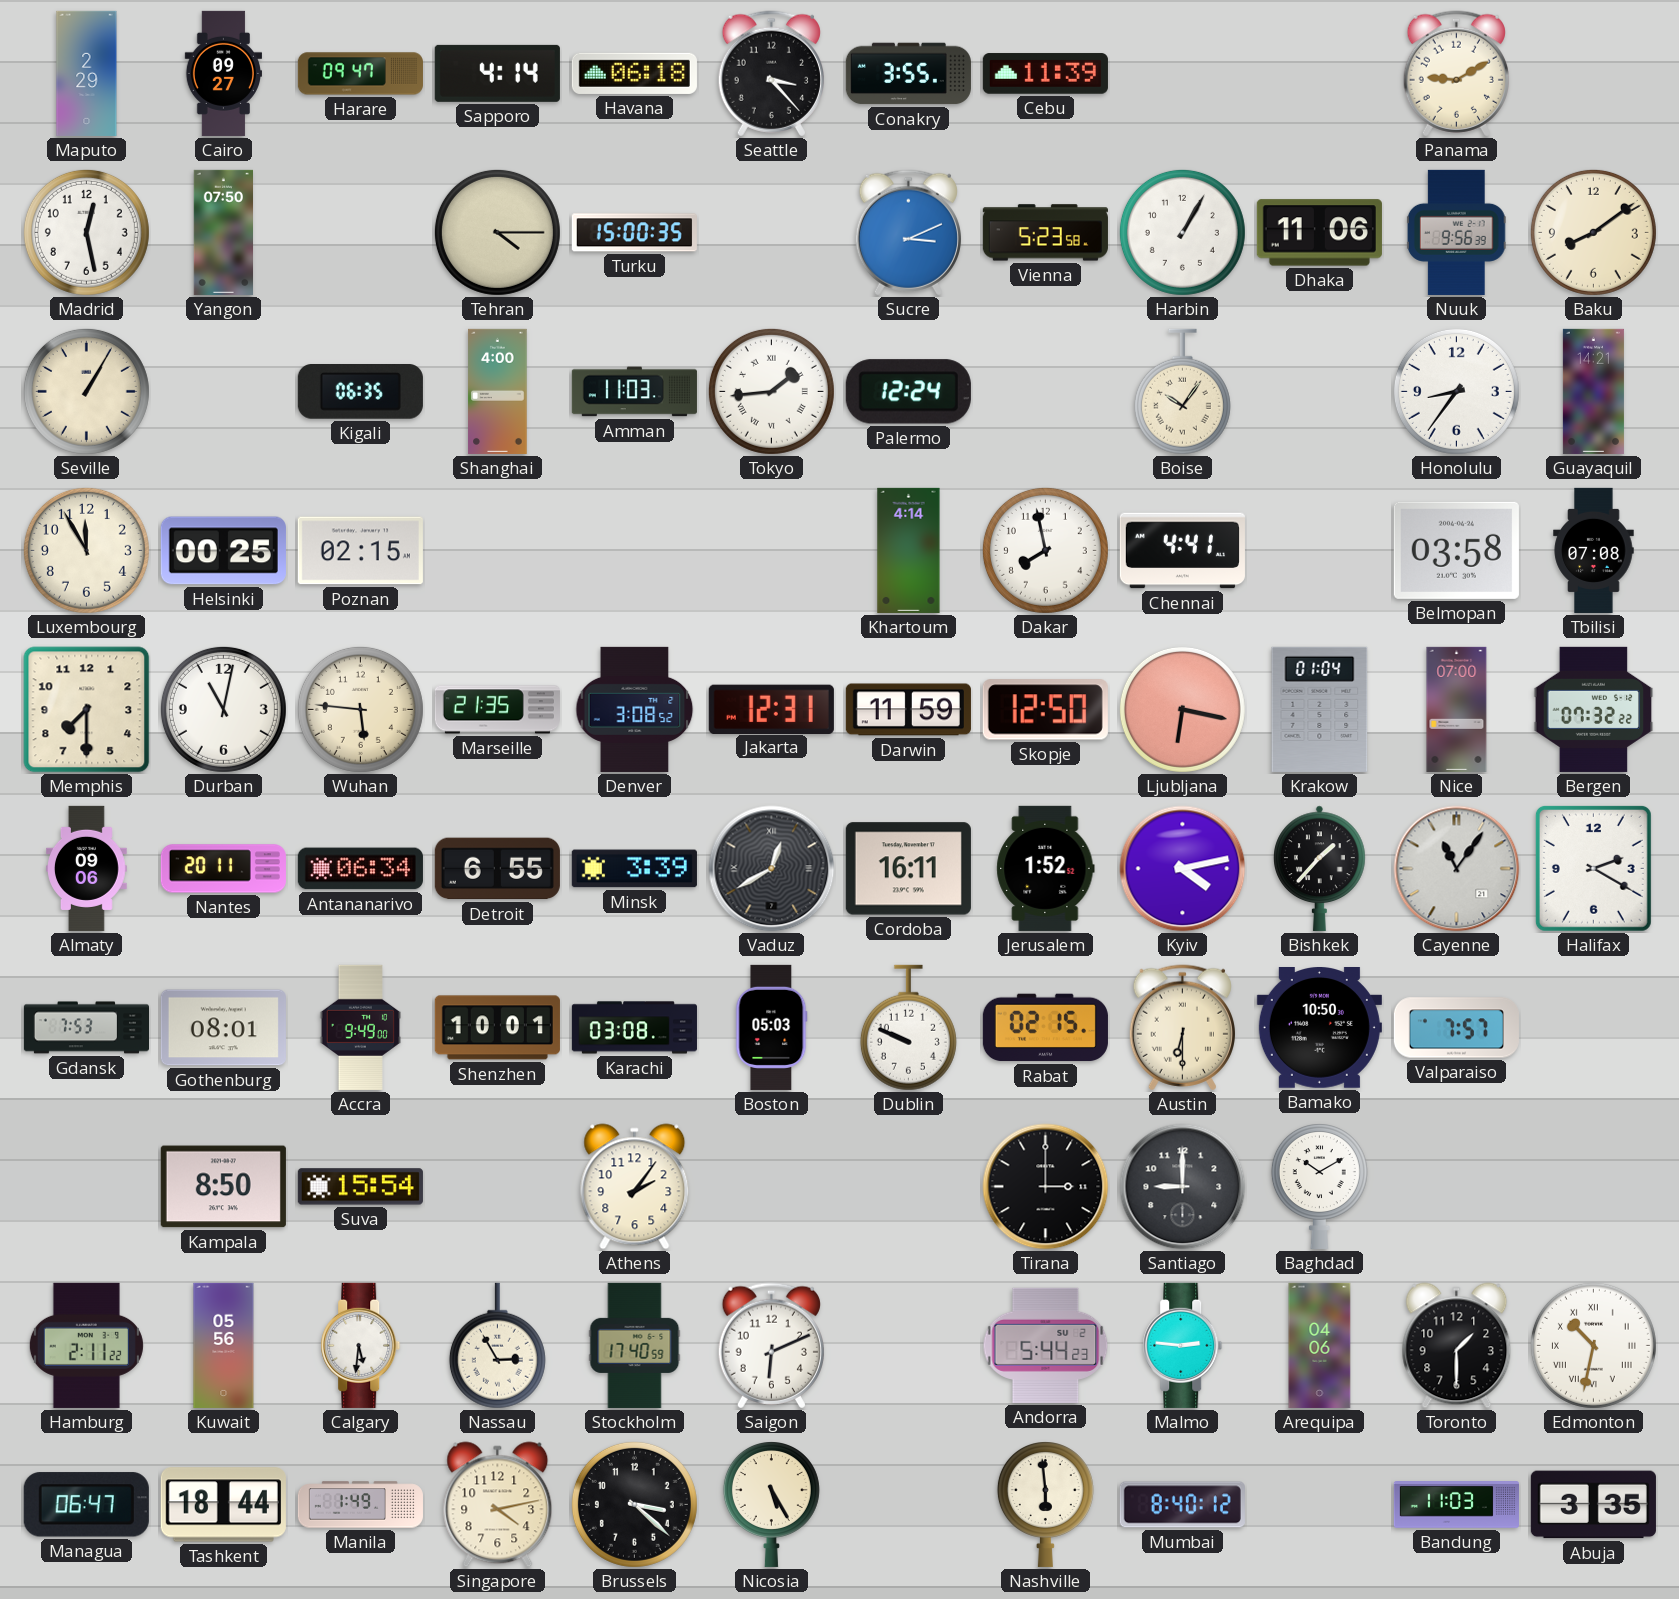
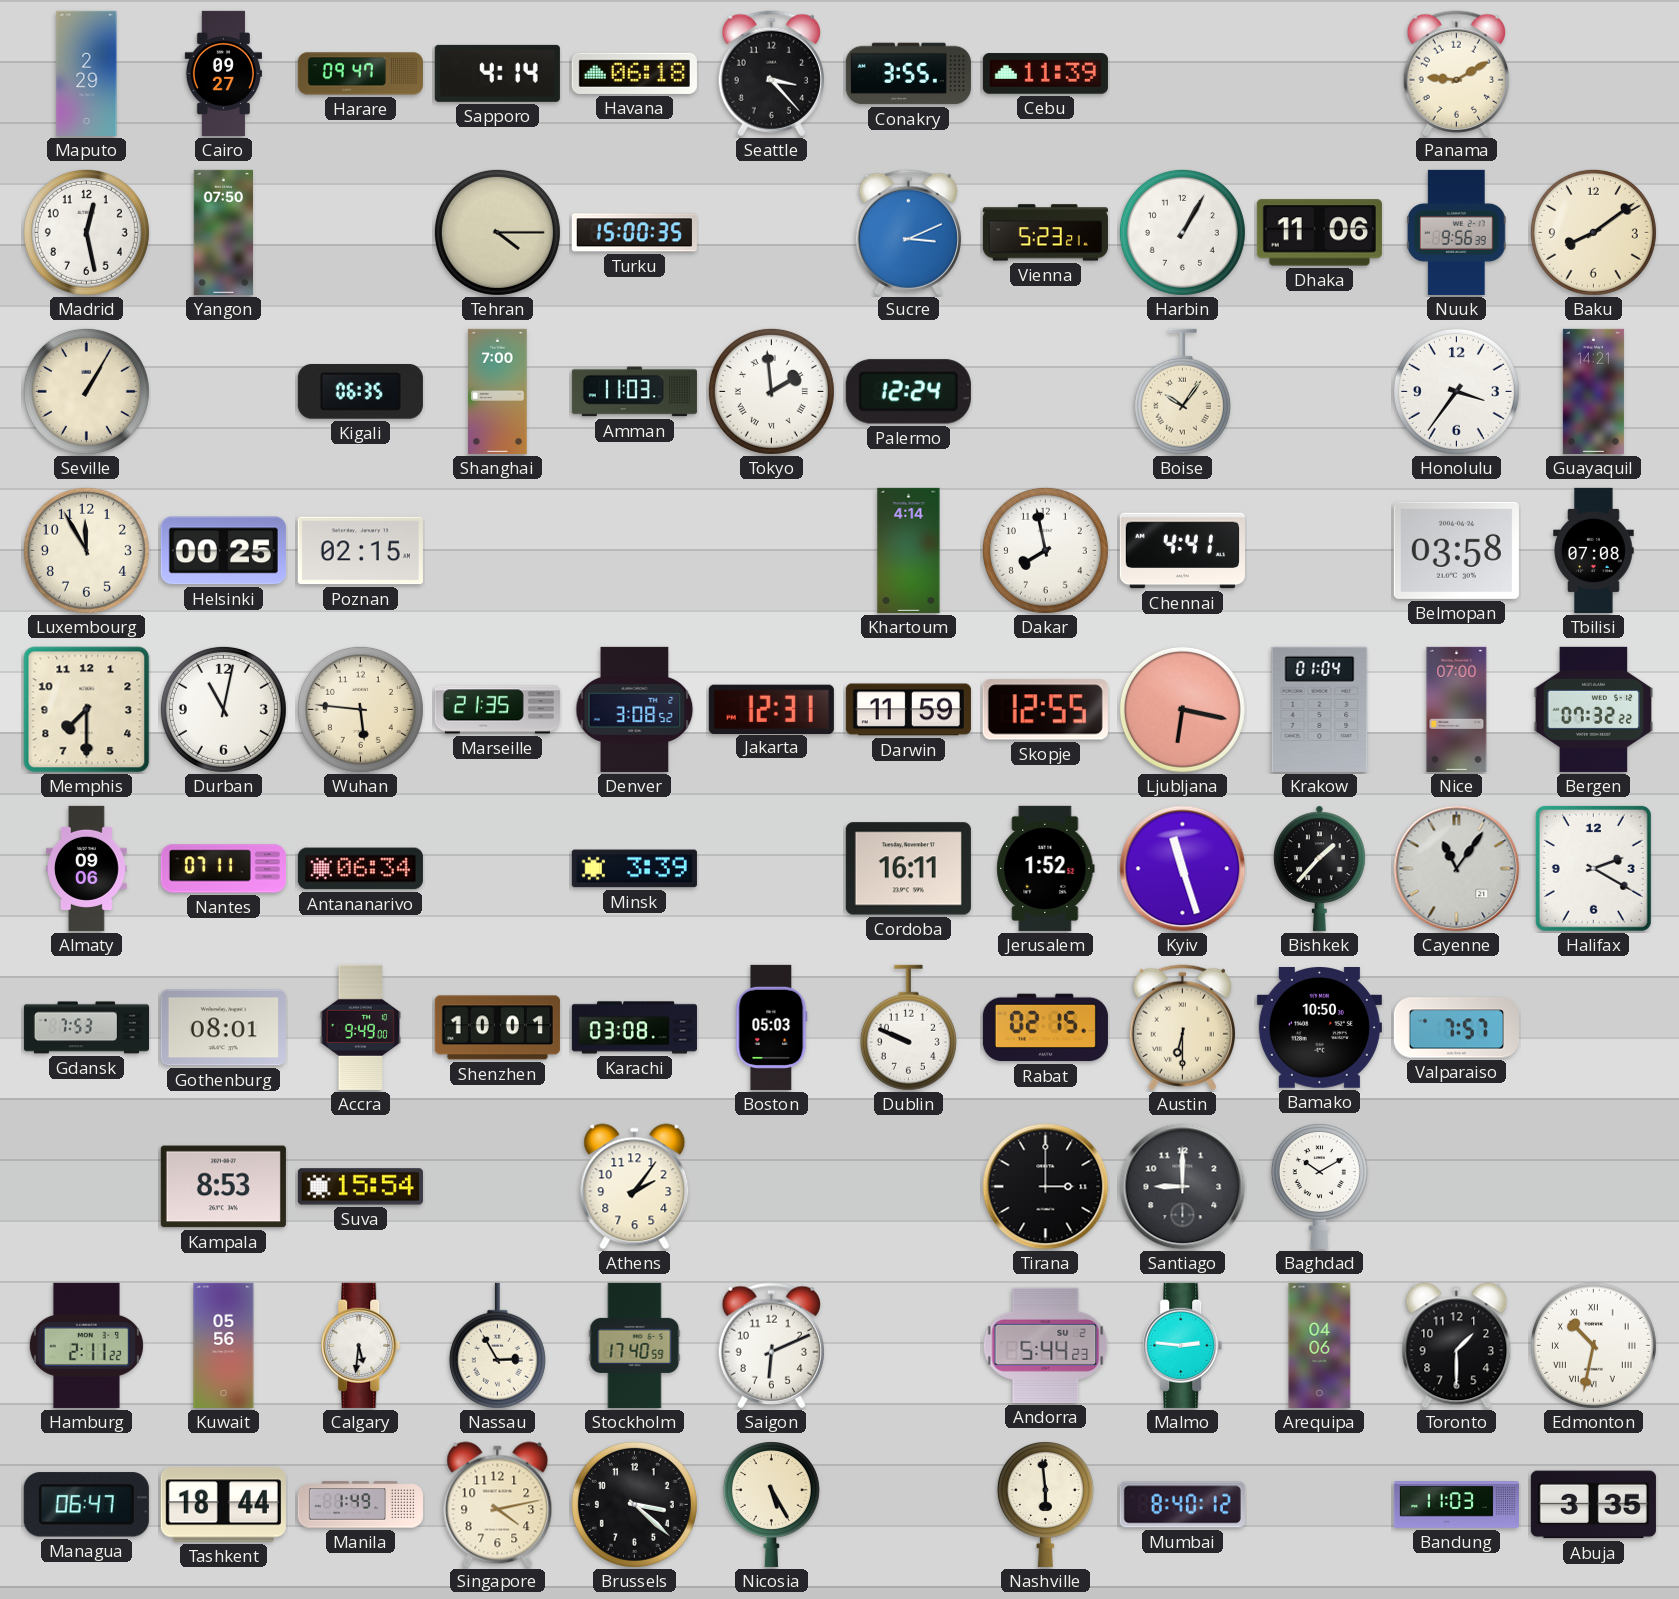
Vienna: 5:23:58 -> 5:23:21 (1045, 233)
Shanghai: 4:00 -> 7:00 (498, 391)
Tokyo: 1:44 -> 1:59 (771, 391)
Honolulu: 8:36 -> 3:36 (1456, 391)
Skopje: 12:50 -> 12:55 (1045, 710)
Nantes: 20:11 -> 07:11 (223, 869)
Detroit: 6:55 -> none (497, 869)
Vaduz: 12:40 -> none (772, 869)
Kyiv: 4:13 -> 11:27 (1183, 869)
Kampala: 8:50 -> 8:53 (223, 1187)
